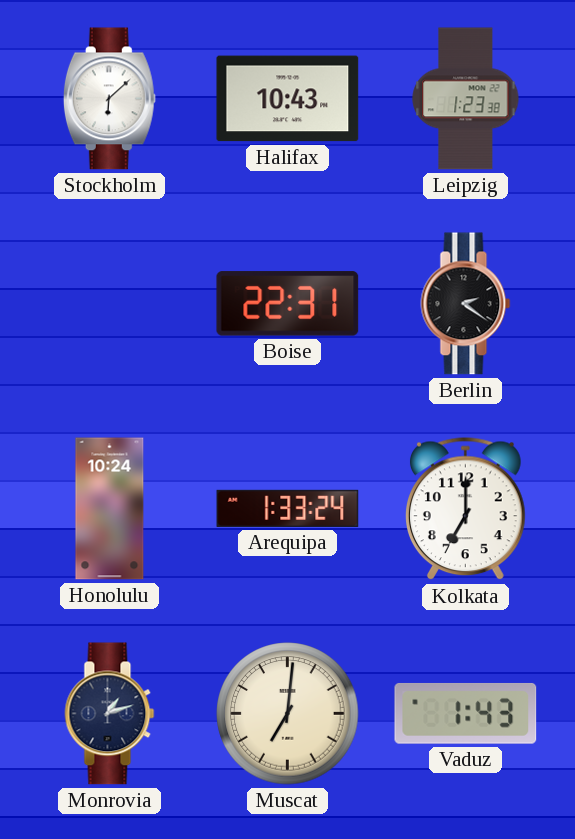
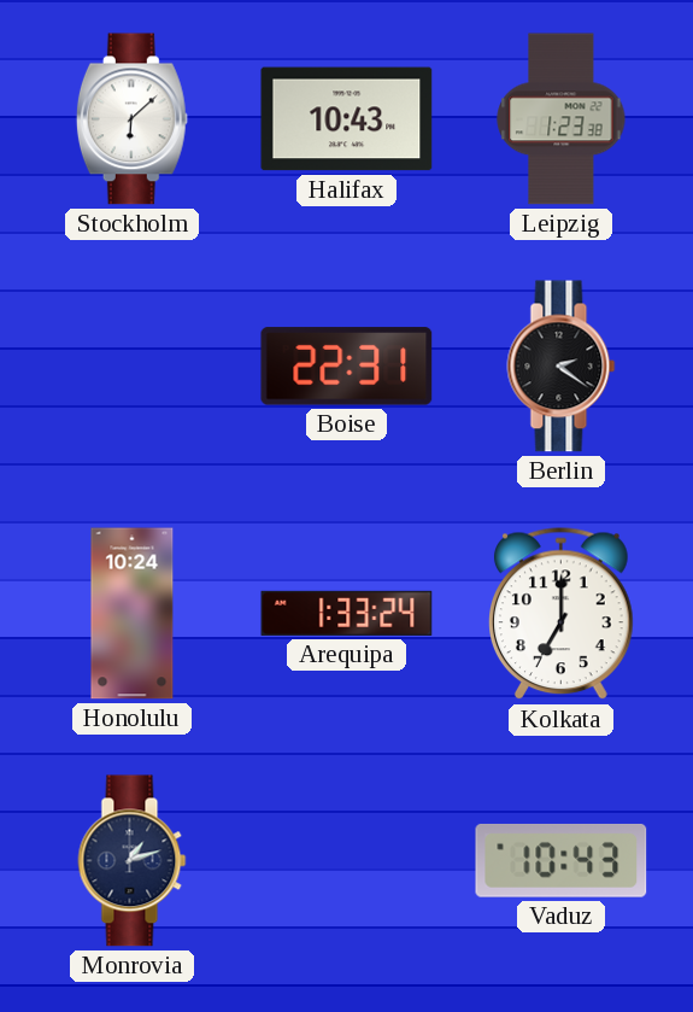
Muscat: 7:01 -> none (288, 714)
Vaduz: 1:43 -> 10:43 (562, 860)
